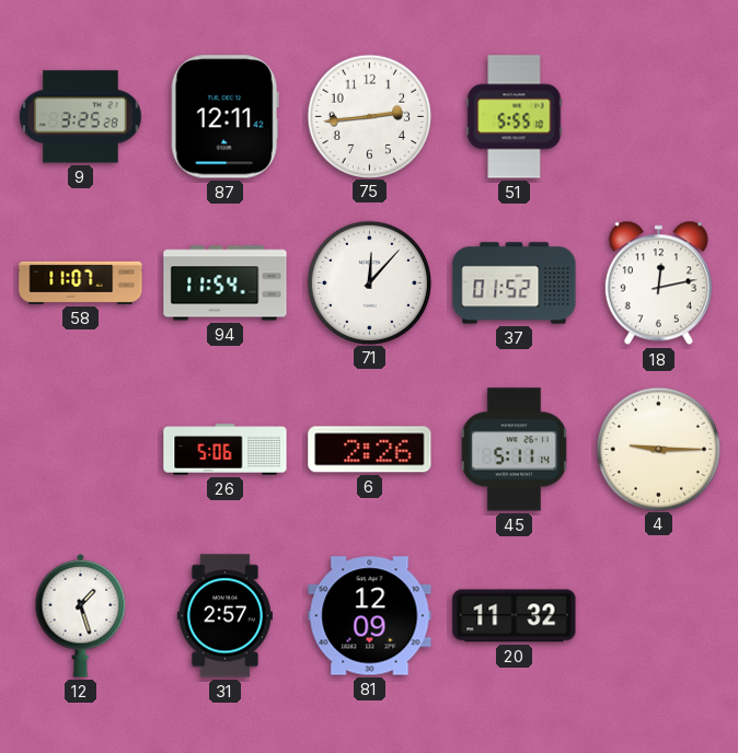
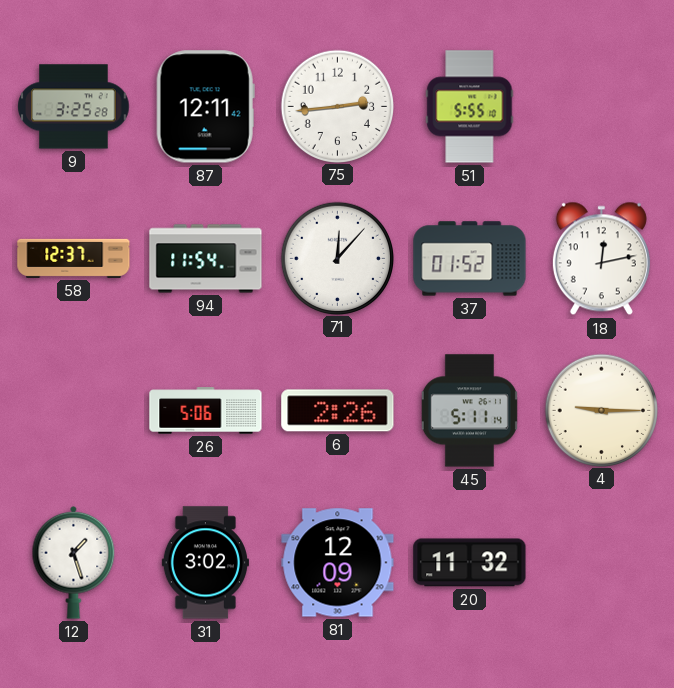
58: 11:07 -> 12:37 (74, 258)
31: 2:57 -> 3:02 (205, 563)
